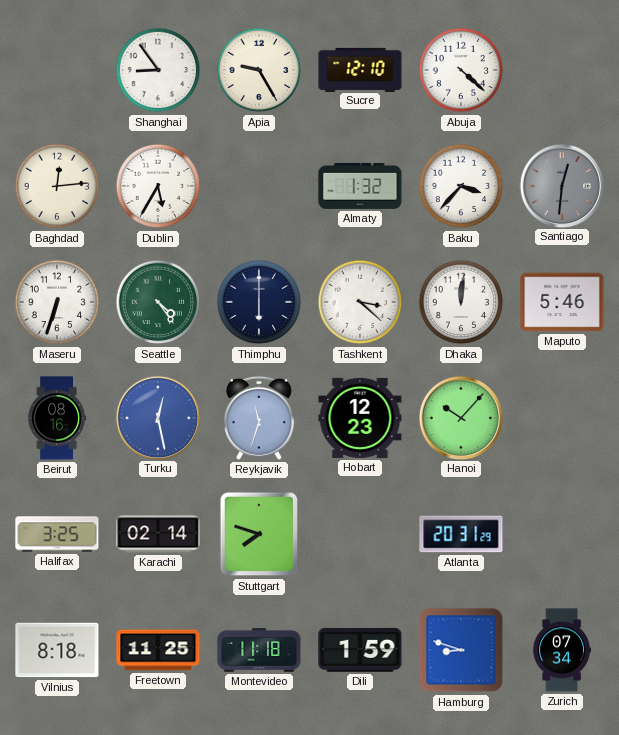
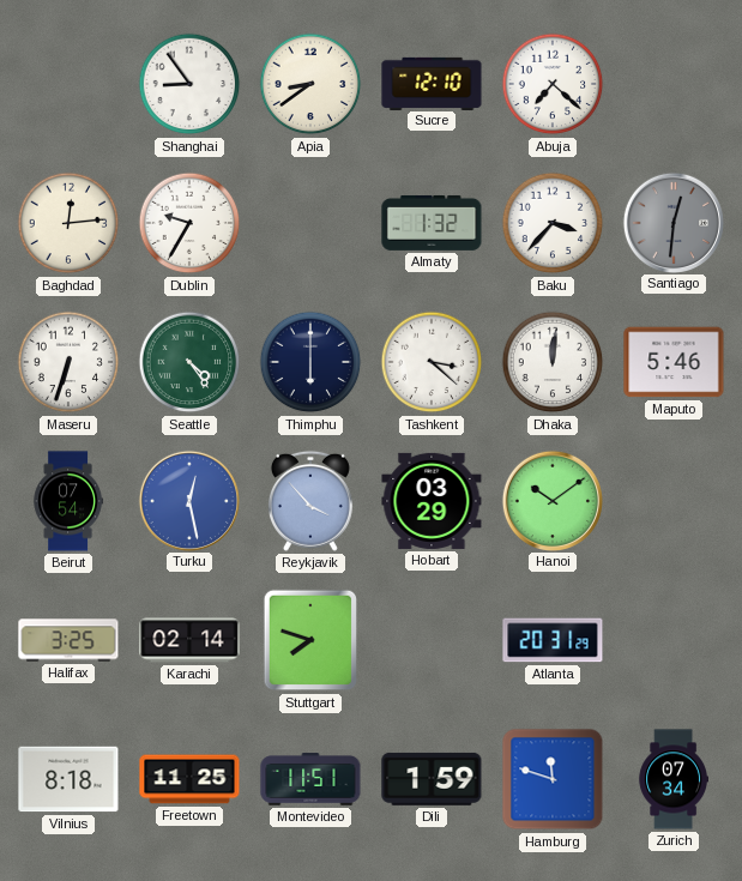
Apia: 9:25 -> 8:39 (310, 84)
Abuja: 4:22 -> 7:22 (553, 84)
Dublin: 5:35 -> 9:35 (189, 223)
Beirut: 08:16 -> 07:54 (68, 501)
Reykjavik: 11:33 -> 3:53 (310, 501)
Hobart: 12:23 -> 03:29 (432, 501)
Hanoi: 10:07 -> 10:09 (551, 500)
Montevideo: 11:18 -> 11:51 (310, 779)
Hamburg: 8:48 -> 11:48 (553, 779)
